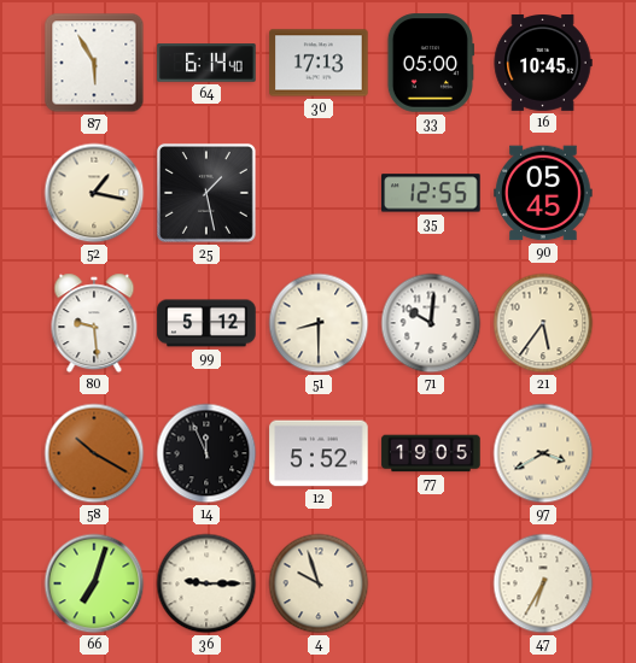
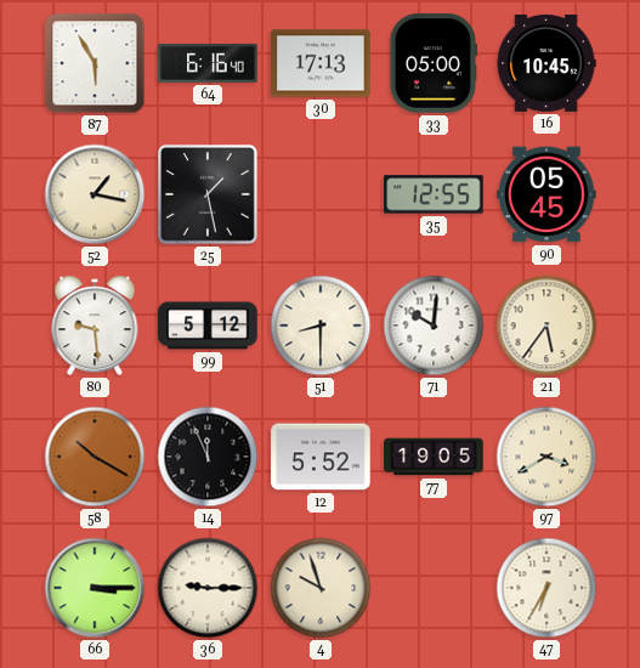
64: 6:14 -> 6:16 (208, 63)
66: 7:03 -> 3:15 (95, 588)
